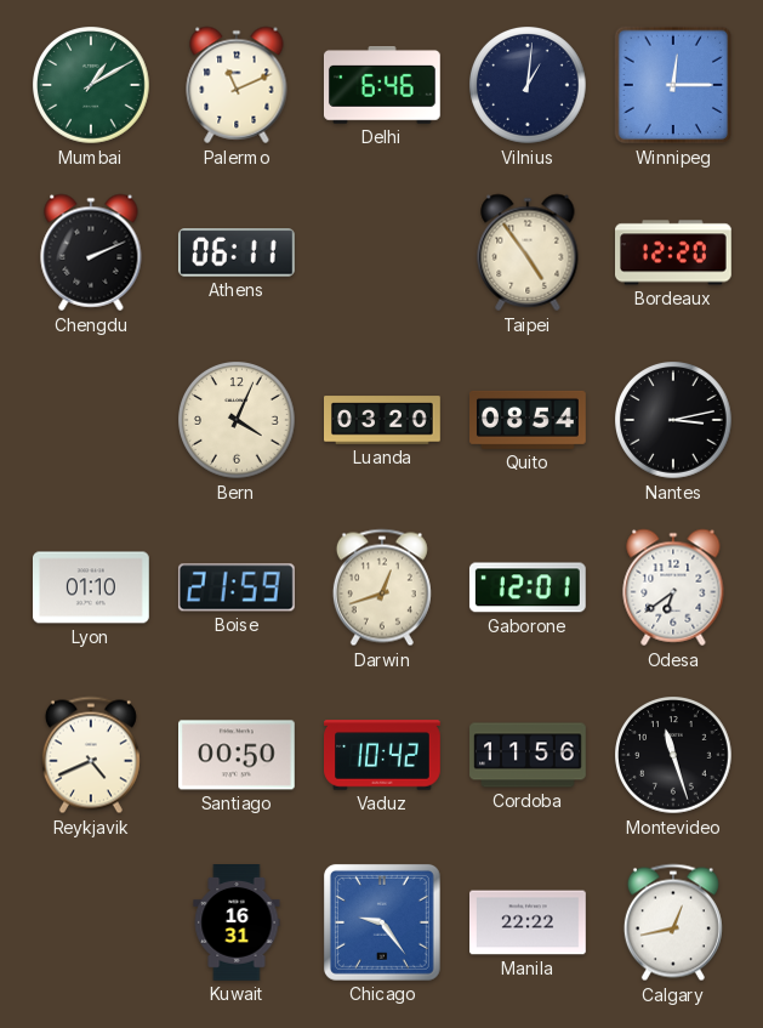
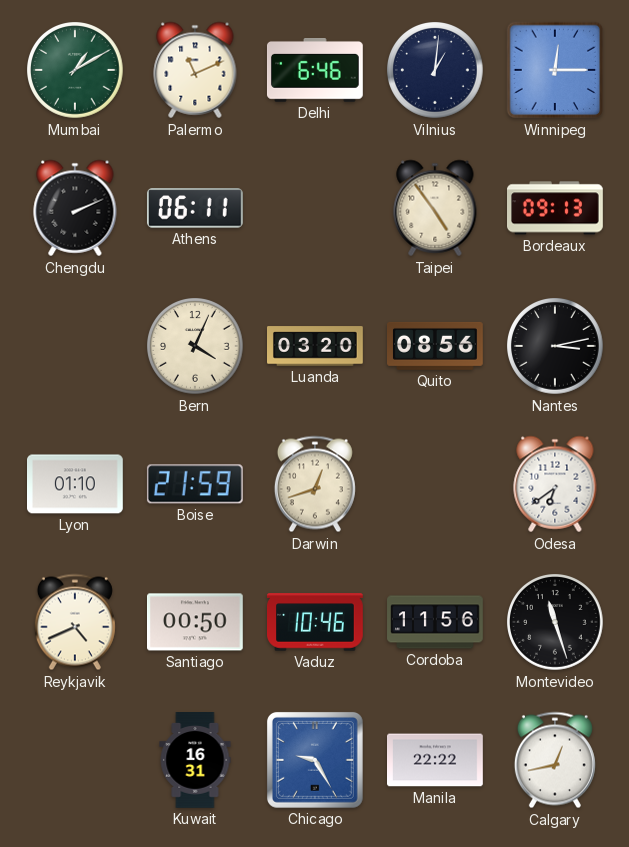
Bordeaux: 12:20 -> 09:13 (556, 208)
Quito: 08:54 -> 08:56 (436, 346)
Gaborone: 12:01 -> none (528, 587)
Vaduz: 10:42 -> 10:46 (316, 622)
Chicago: 9:24 -> 9:25 (315, 760)
